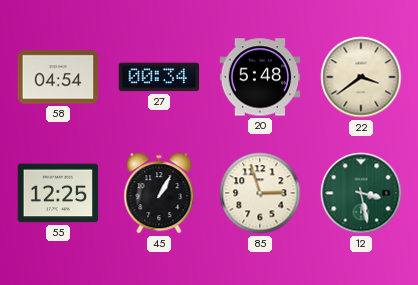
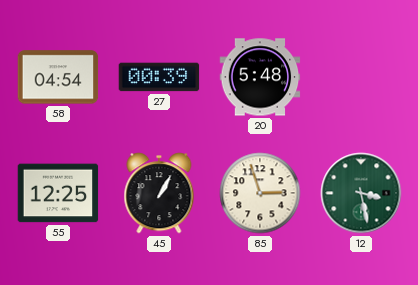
27: 00:34 -> 00:39 (159, 77)
22: 3:39 -> none (361, 77)
